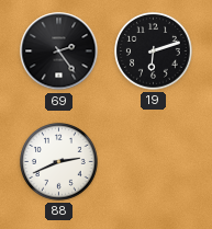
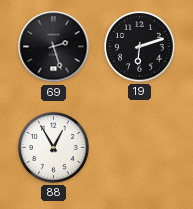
69: 2:24 -> 2:27 (54, 47)
88: 2:41 -> 12:55 (54, 148)
